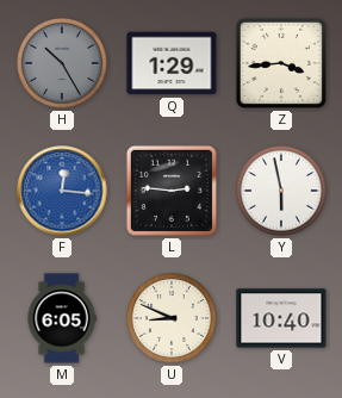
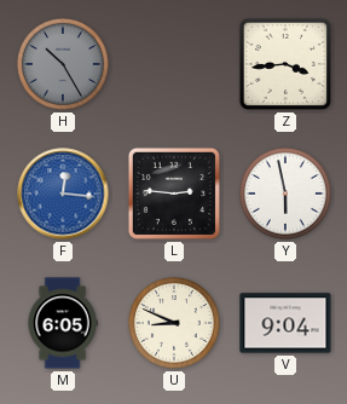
Q: 1:29 -> none (172, 63)
V: 10:40 -> 9:04 (285, 323)
